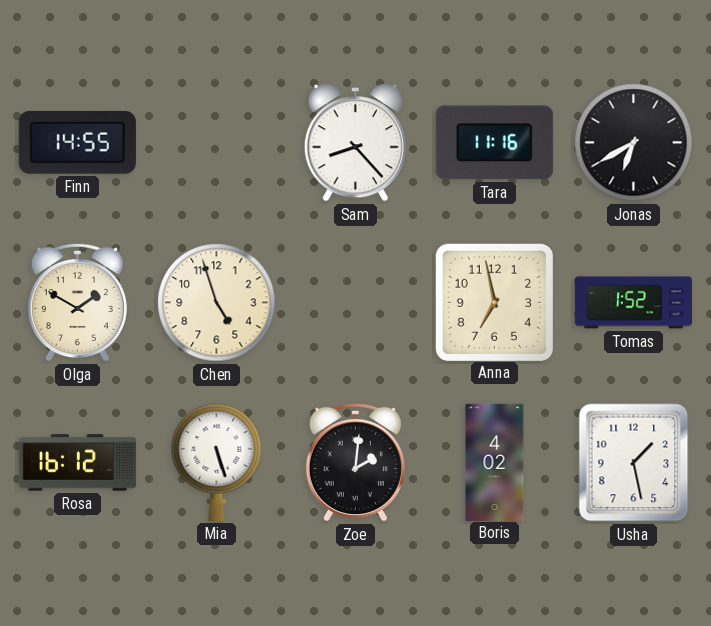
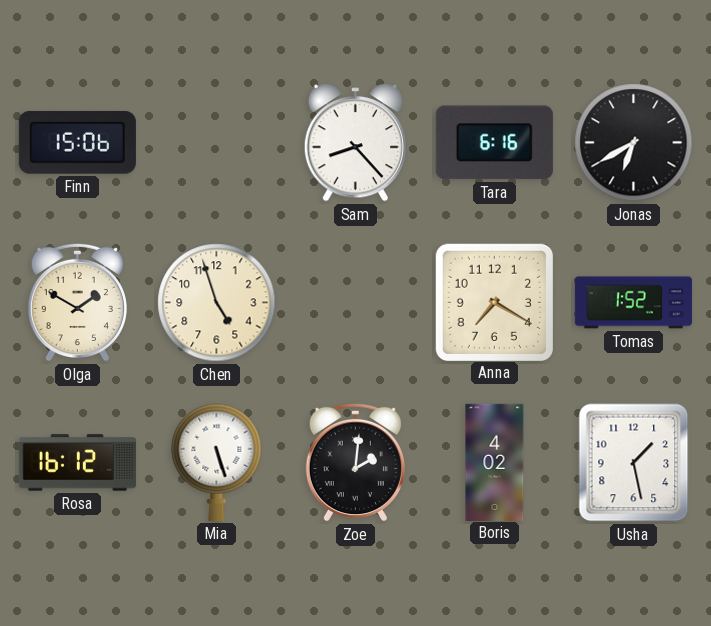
Finn: 14:55 -> 15:06 (77, 142)
Tara: 11:16 -> 6:16 (494, 143)
Anna: 6:58 -> 7:20 (494, 302)
